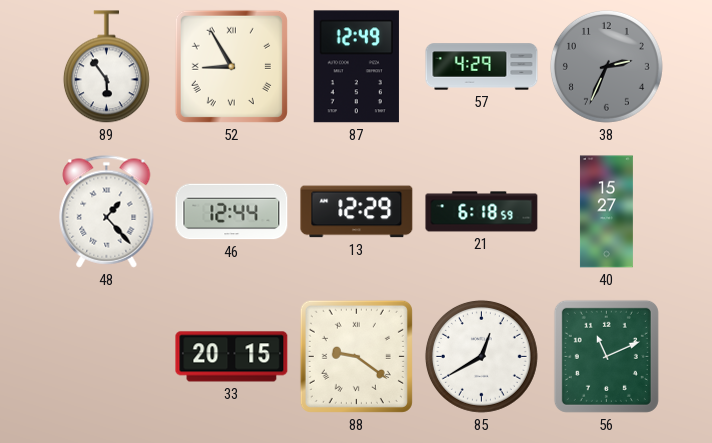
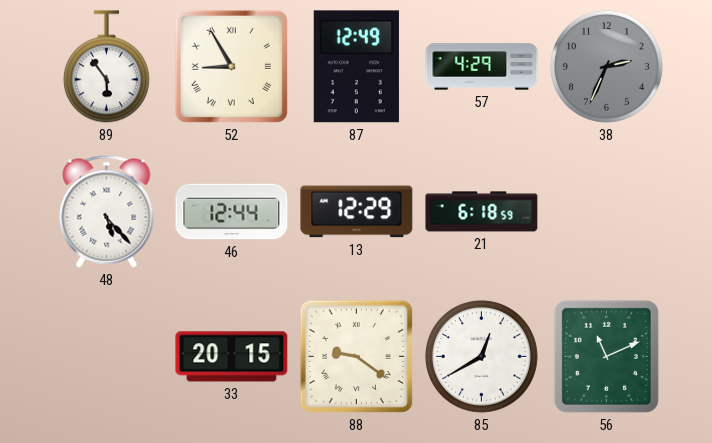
48: 1:23 -> 5:23 (107, 212)
40: 15:27 -> none (606, 212)
